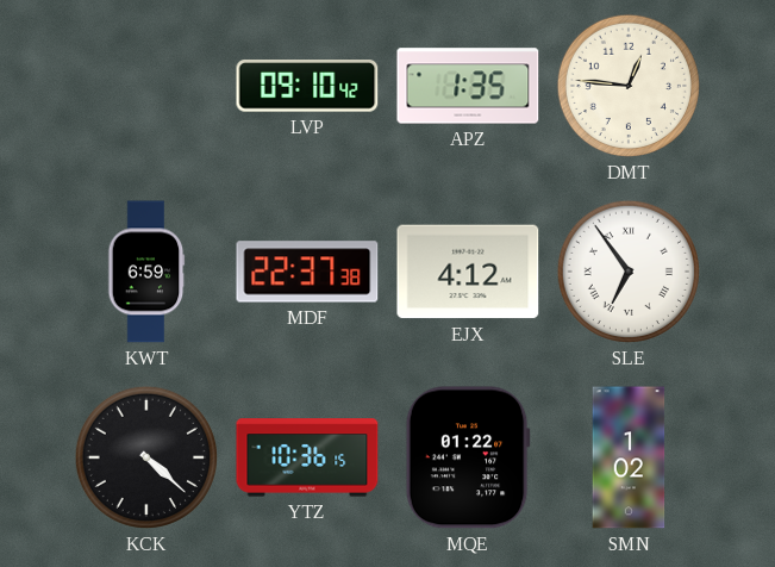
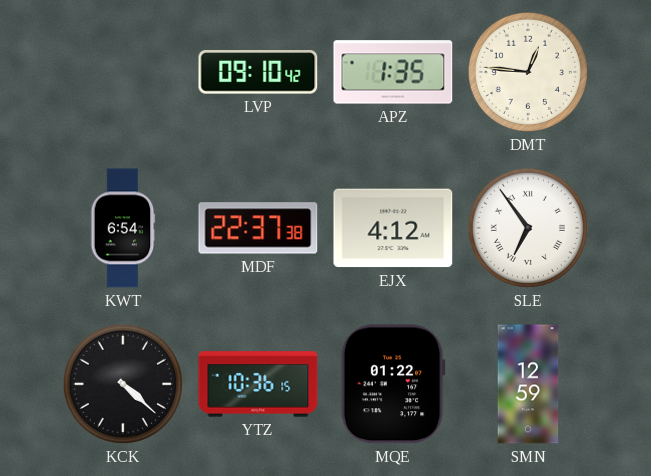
KWT: 6:59 -> 6:54 (123, 228)
SMN: 1:02 -> 12:59 (528, 384)
